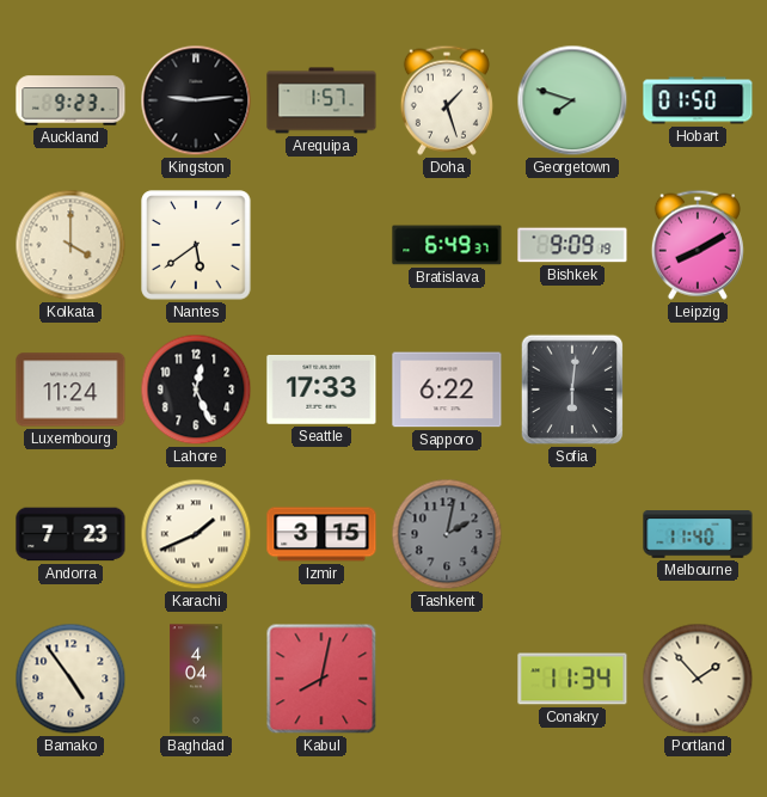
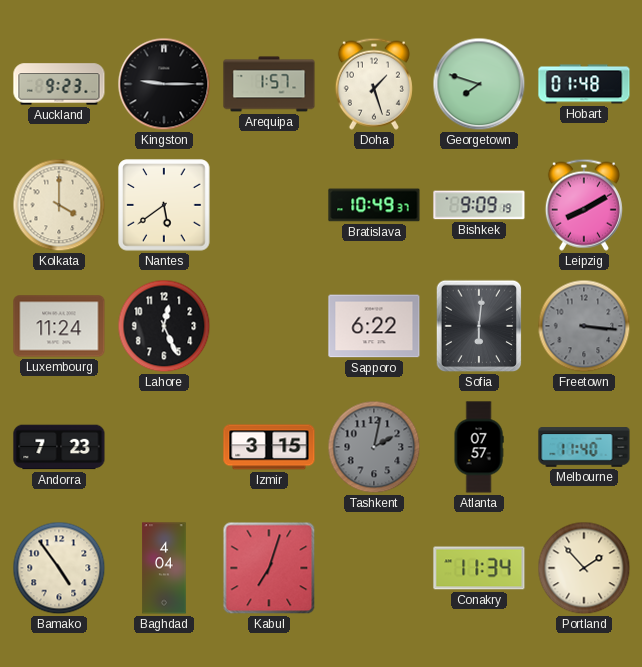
Kingston: 9:14 -> 9:15 (164, 84)
Hobart: 01:50 -> 01:48 (584, 84)
Bratislava: 6:49 -> 10:49 (374, 205)
Seattle: 17:33 -> none (321, 391)
Freetown: none -> 3:16 (584, 326)
Karachi: 1:41 -> none (196, 534)
Atlanta: none -> 07:57 (479, 447)
Kabul: 8:02 -> 7:03 (269, 568)
